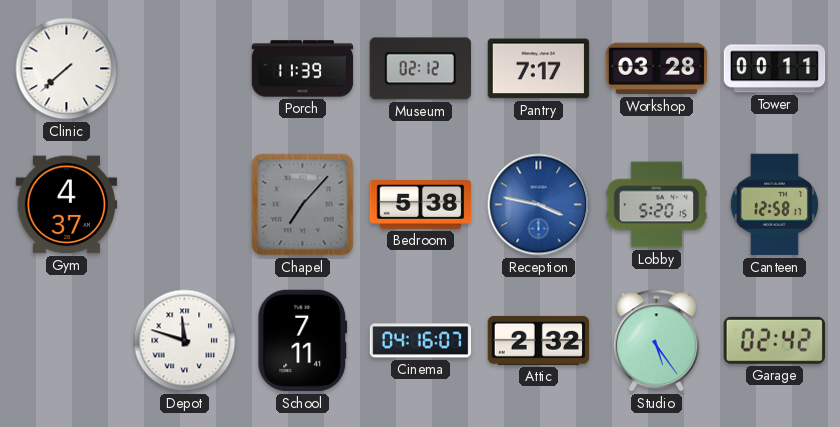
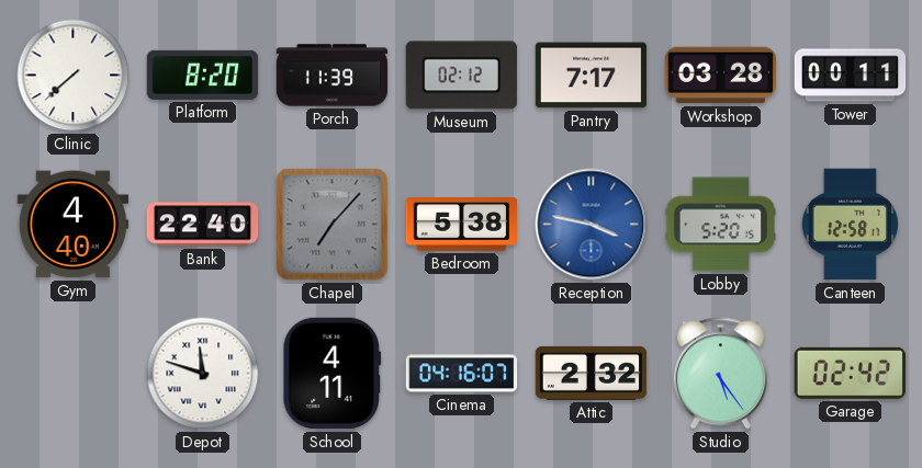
Platform: none -> 8:20 (203, 75)
Gym: 4:37 -> 4:40 (74, 225)
Bank: none -> 22:40 (203, 225)
School: 7:11 -> 4:11 (333, 374)
